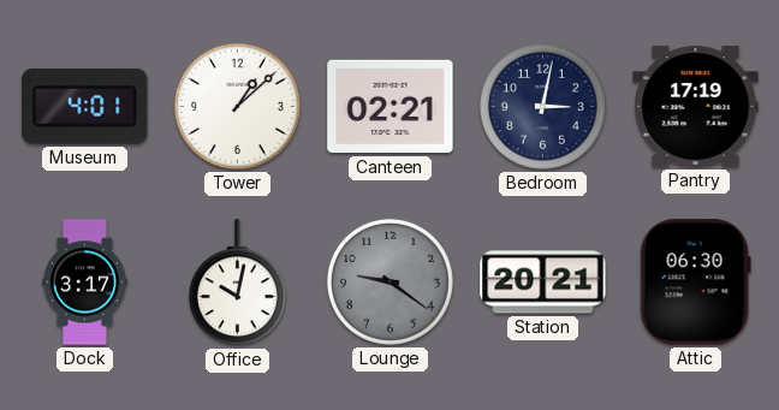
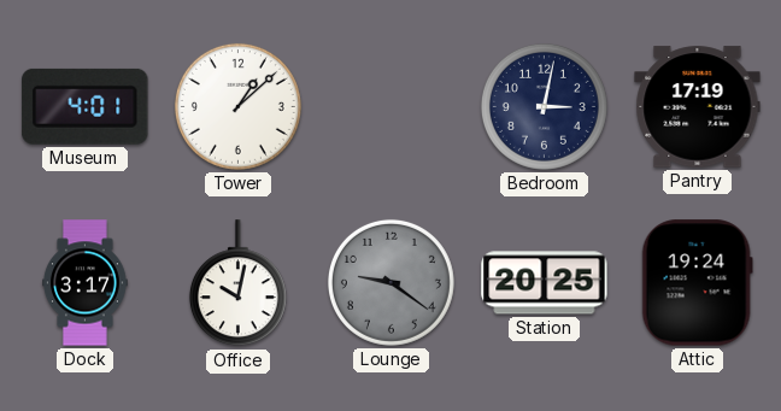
Canteen: 02:21 -> none (391, 107)
Station: 20:21 -> 20:25 (545, 283)
Attic: 06:30 -> 19:24 (697, 283)
